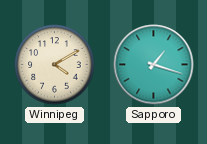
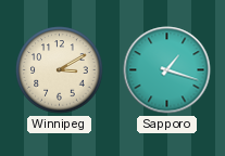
Winnipeg: 4:10 -> 3:10 (60, 70)
